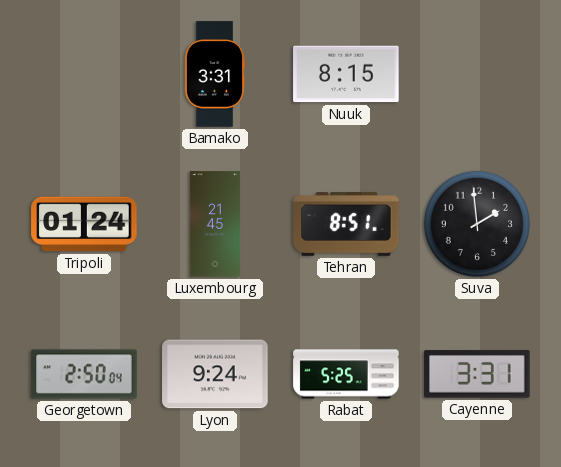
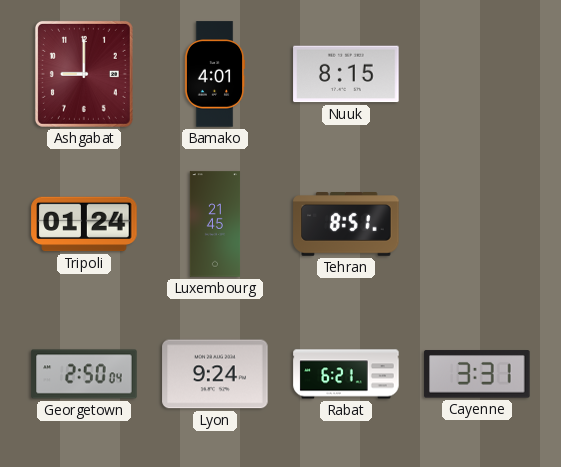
Ashgabat: none -> 9:00 (84, 74)
Bamako: 3:31 -> 4:01 (215, 74)
Suva: 1:59 -> none (477, 224)
Rabat: 5:25 -> 6:21 (346, 374)
